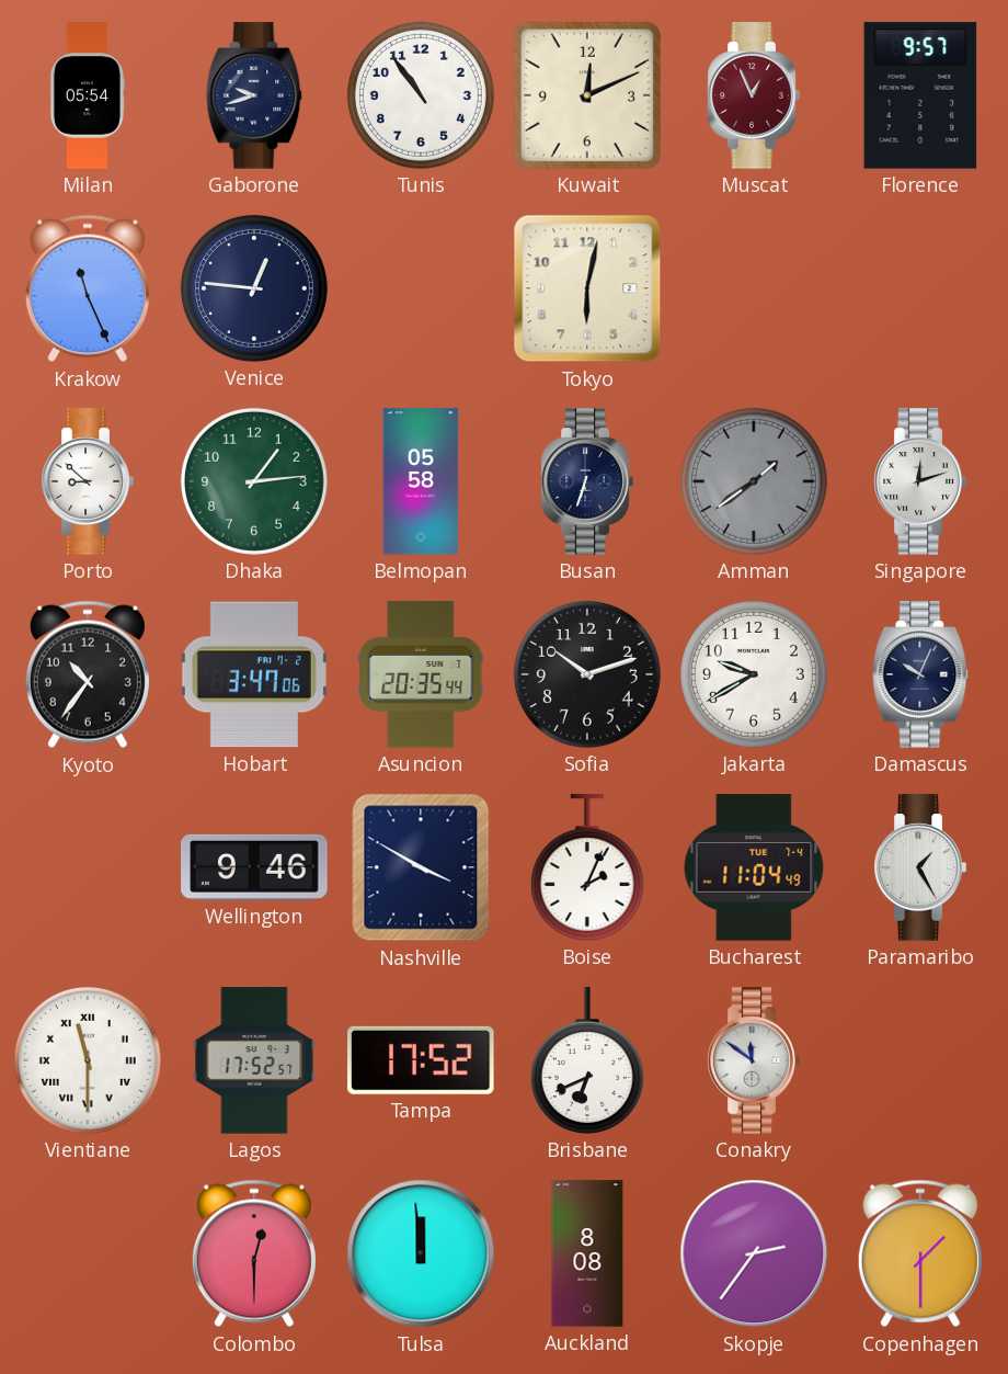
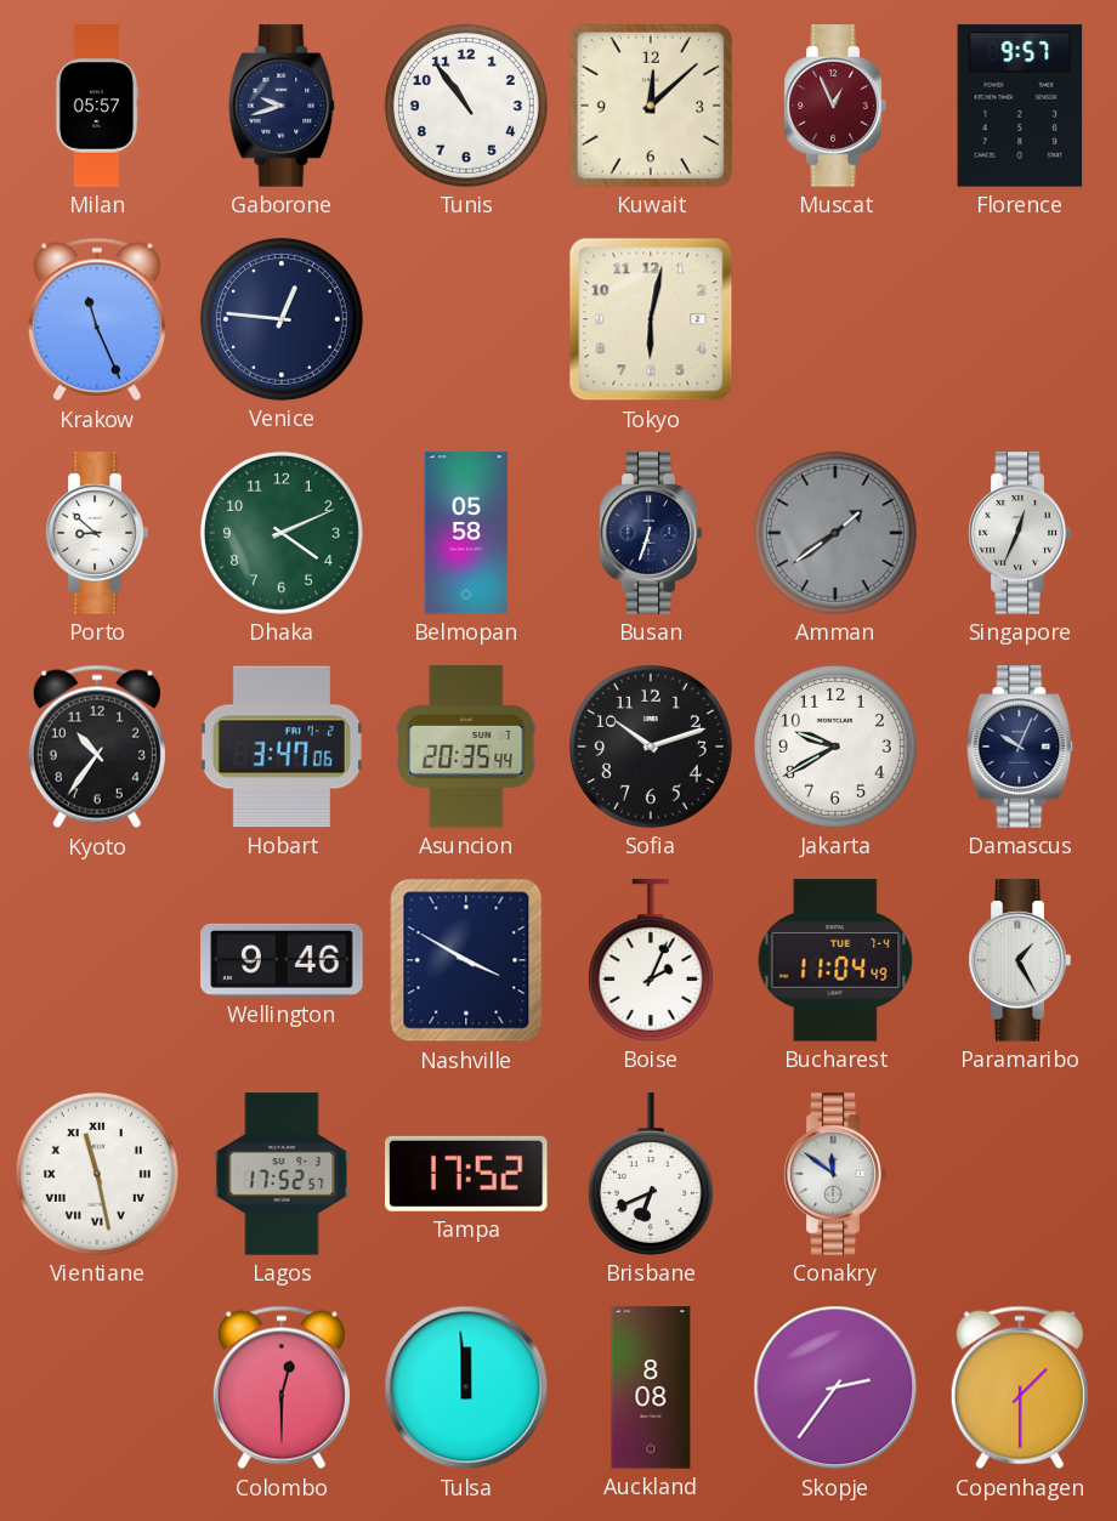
Milan: 05:54 -> 05:57 (97, 106)
Kuwait: 12:11 -> 12:08 (651, 106)
Dhaka: 1:14 -> 4:11 (282, 533)
Singapore: 12:12 -> 12:34 (1020, 533)
Vientiane: 11:30 -> 11:28 (97, 1174)
